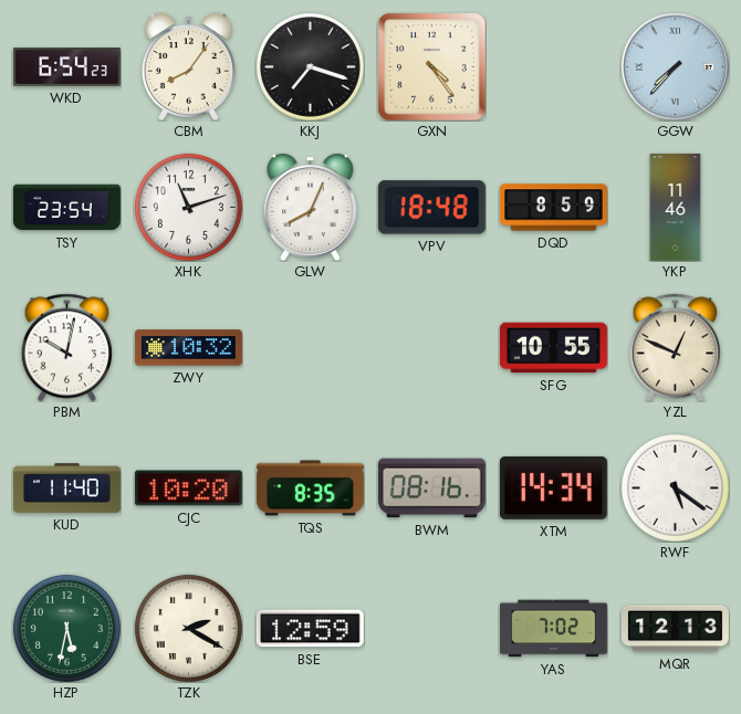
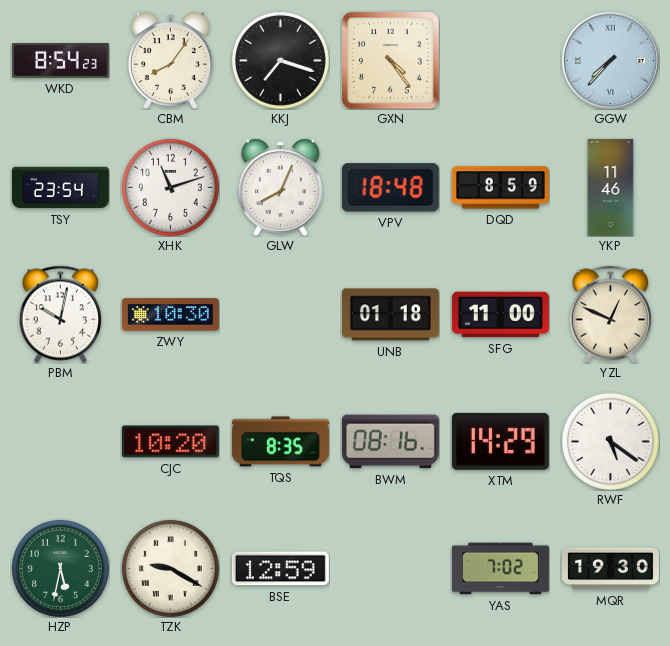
WKD: 6:54 -> 8:54 (60, 61)
ZWY: 10:32 -> 10:30 (170, 315)
UNB: none -> 01:18 (390, 315)
SFG: 10:55 -> 11:00 (500, 315)
KUD: 11:40 -> none (66, 489)
XTM: 14:34 -> 14:29 (500, 441)
TZK: 2:20 -> 9:20 (170, 568)
MQR: 12:13 -> 19:30 (610, 569)
